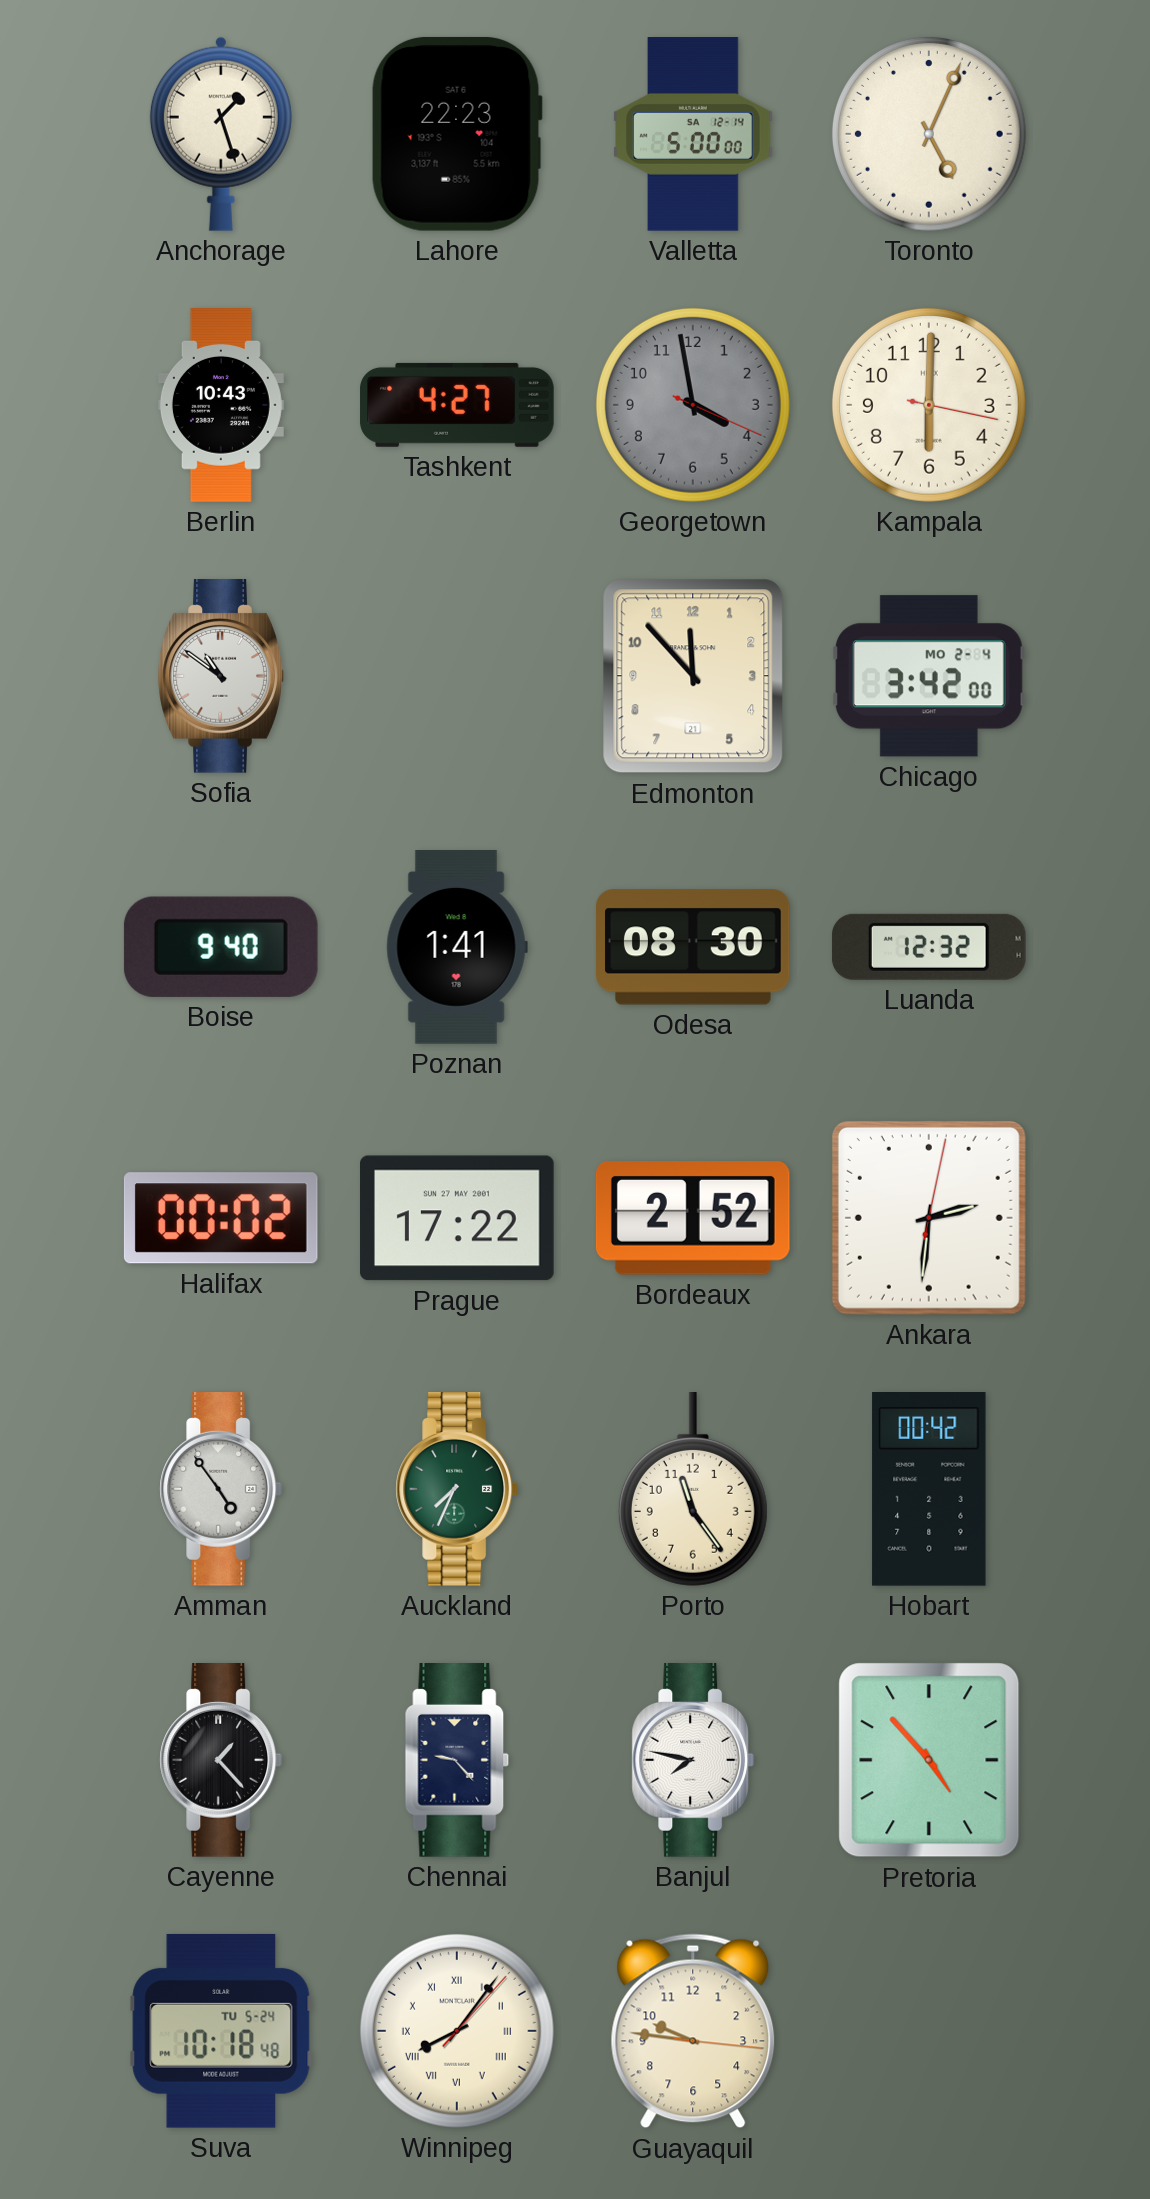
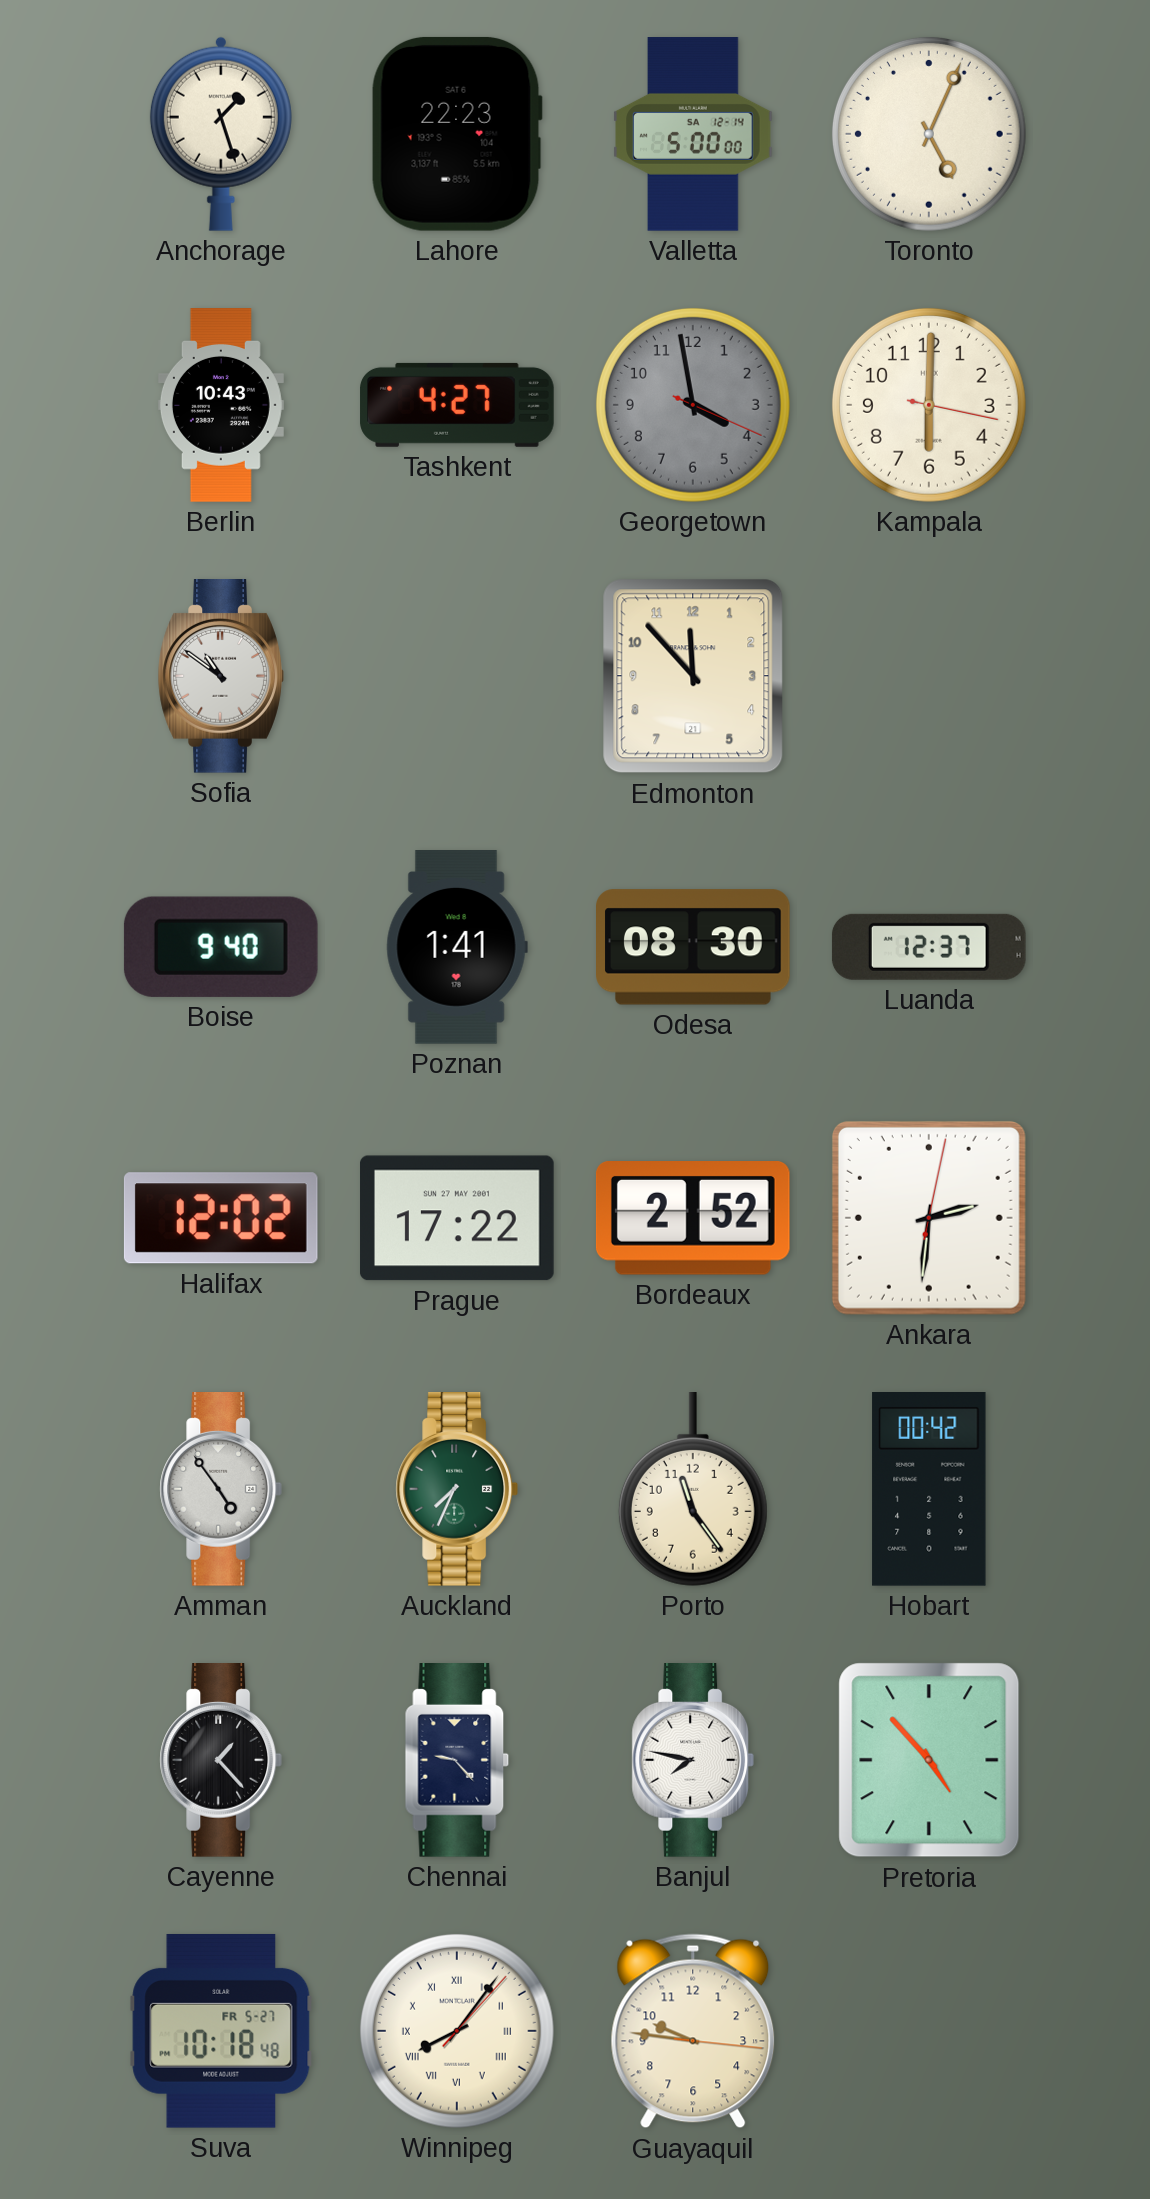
Chicago: 3:42 -> none (929, 676)
Luanda: 12:32 -> 12:37 (929, 947)
Halifax: 00:02 -> 12:02 (221, 1218)
Suva date: TU 5-24 -> FR 5-27 (221, 2031)
